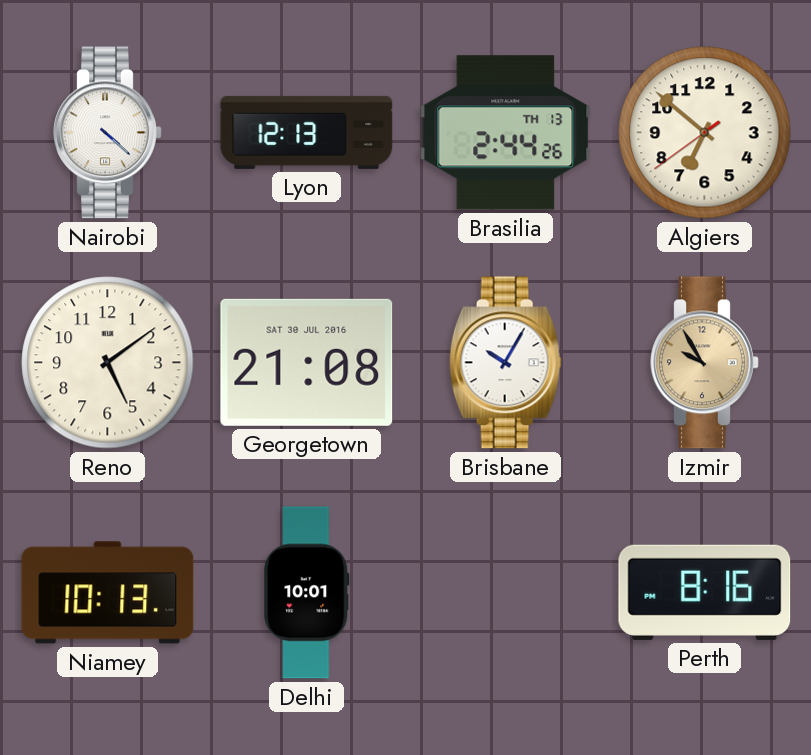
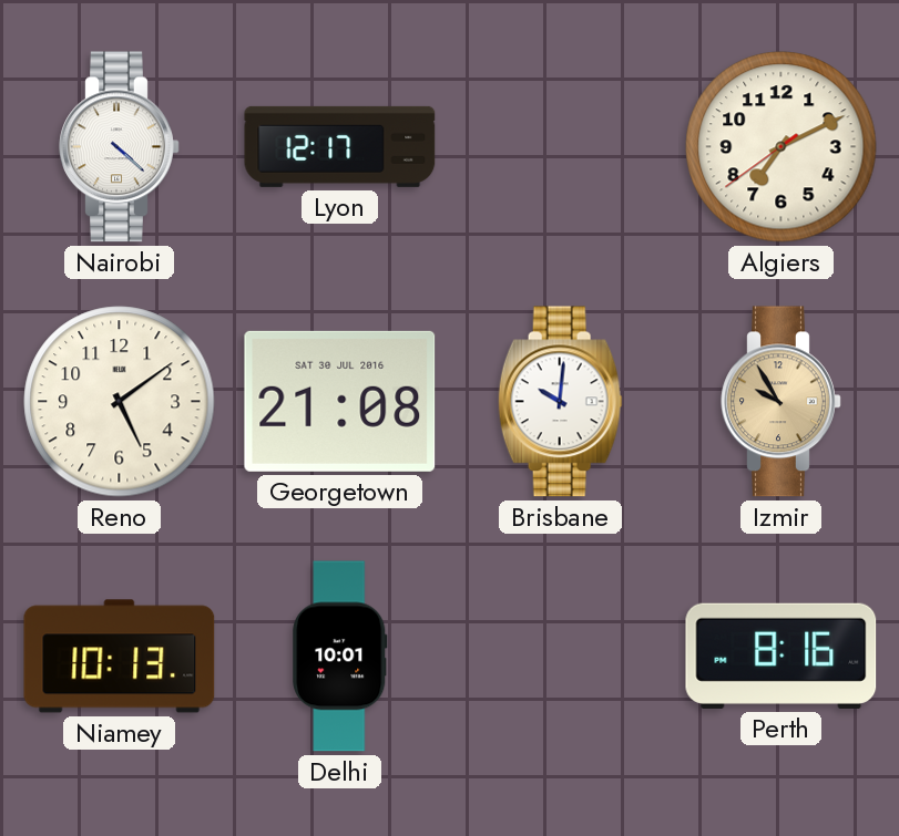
Lyon: 12:13 -> 12:17 (340, 146)
Brasilia: 2:44 -> none (506, 133)
Algiers: 6:51 -> 7:10 (781, 147)
Brisbane: 10:05 -> 10:01 (560, 402)
